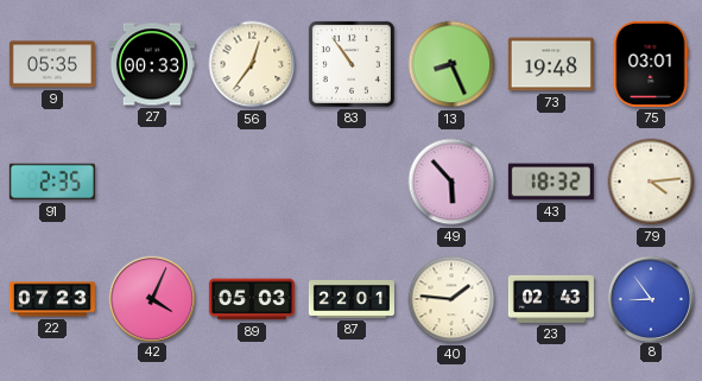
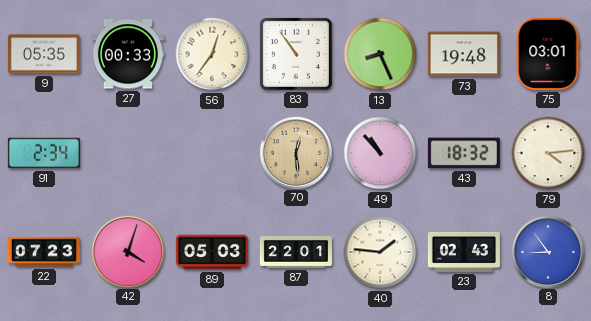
91: 2:35 -> 2:34 (44, 153)
70: none -> 12:29 (295, 152)
49: 5:53 -> 10:53 (380, 153)
42: 4:04 -> 4:03 (127, 251)
